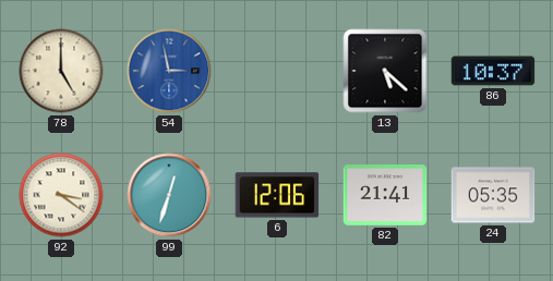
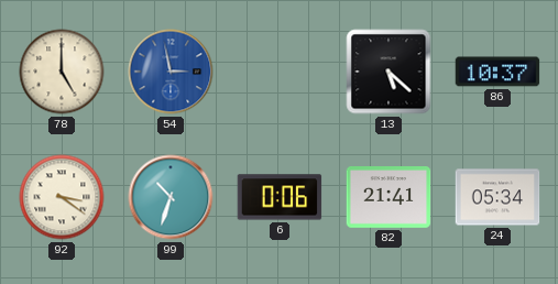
99: 12:33 -> 10:33 (171, 197)
6: 12:06 -> 0:06 (280, 197)
24: 05:35 -> 05:34 (497, 197)
